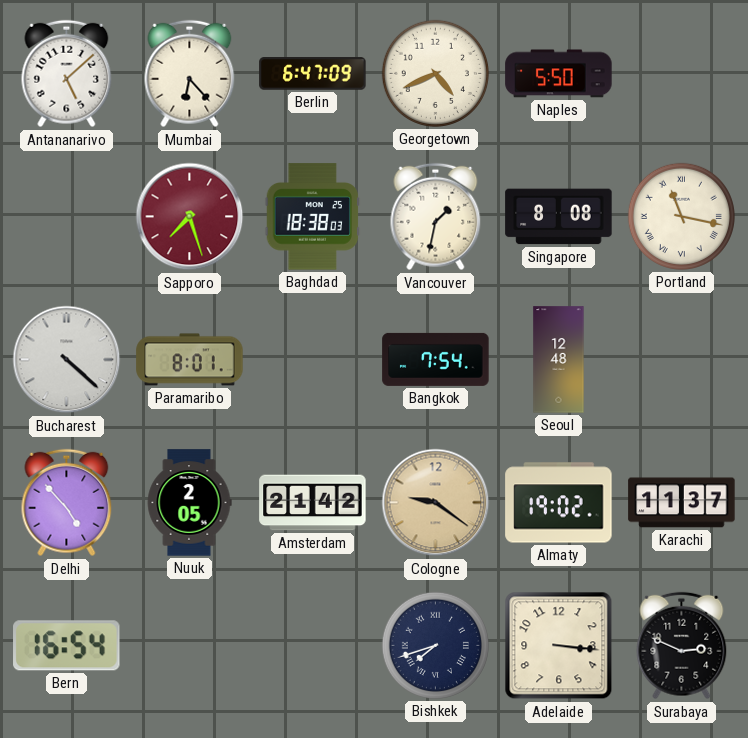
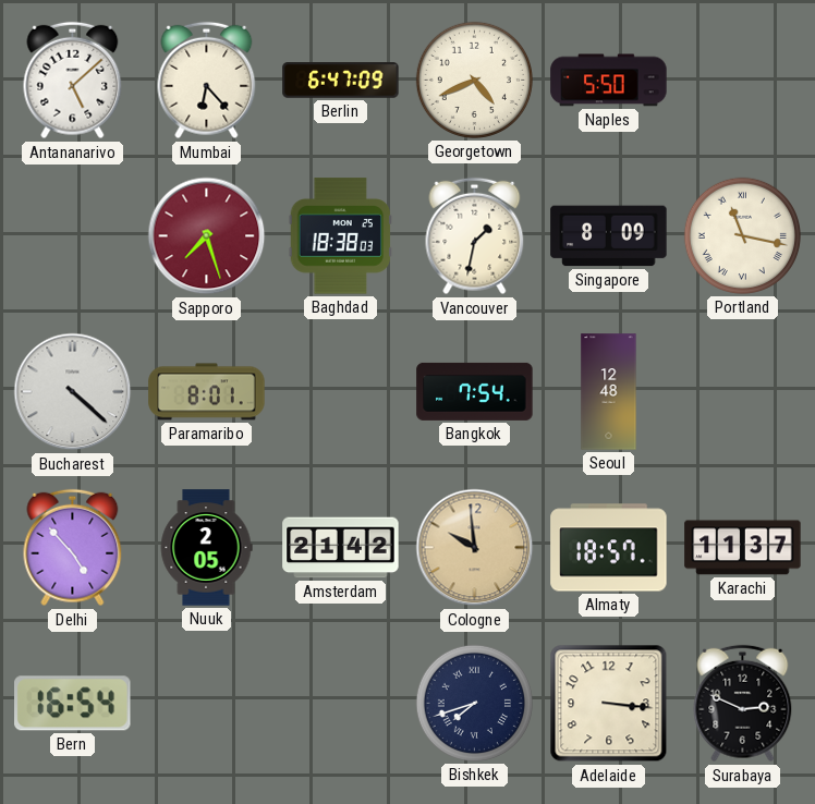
Singapore: 8:08 -> 8:09 (609, 236)
Cologne: 9:21 -> 9:59 (475, 548)
Almaty: 19:02 -> 18:57 (609, 548)
